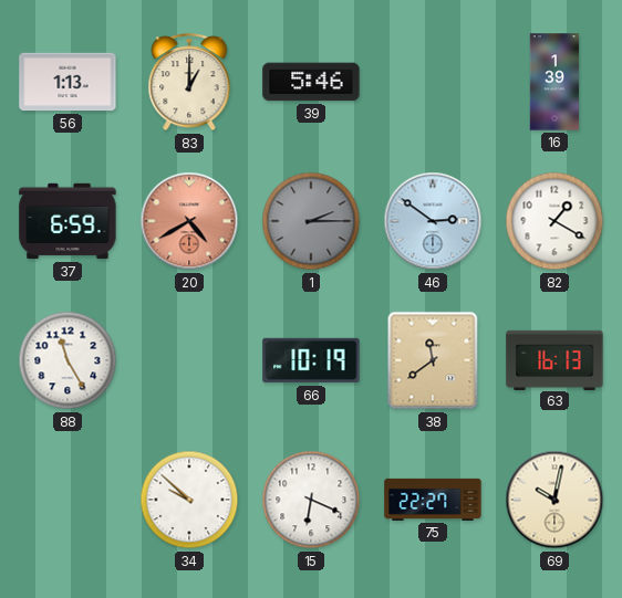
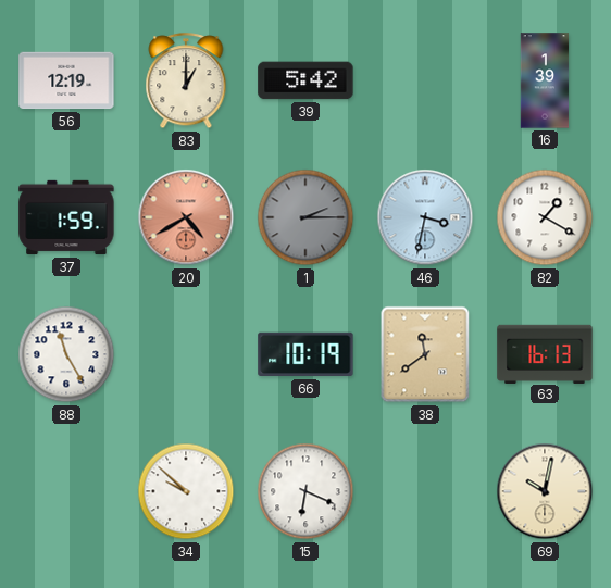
56: 1:13 -> 12:19 (66, 80)
39: 5:46 -> 5:42 (305, 80)
37: 6:59 -> 1:59 (66, 217)
46: 2:51 -> 3:32 (425, 217)
75: 22:27 -> none (433, 500)
